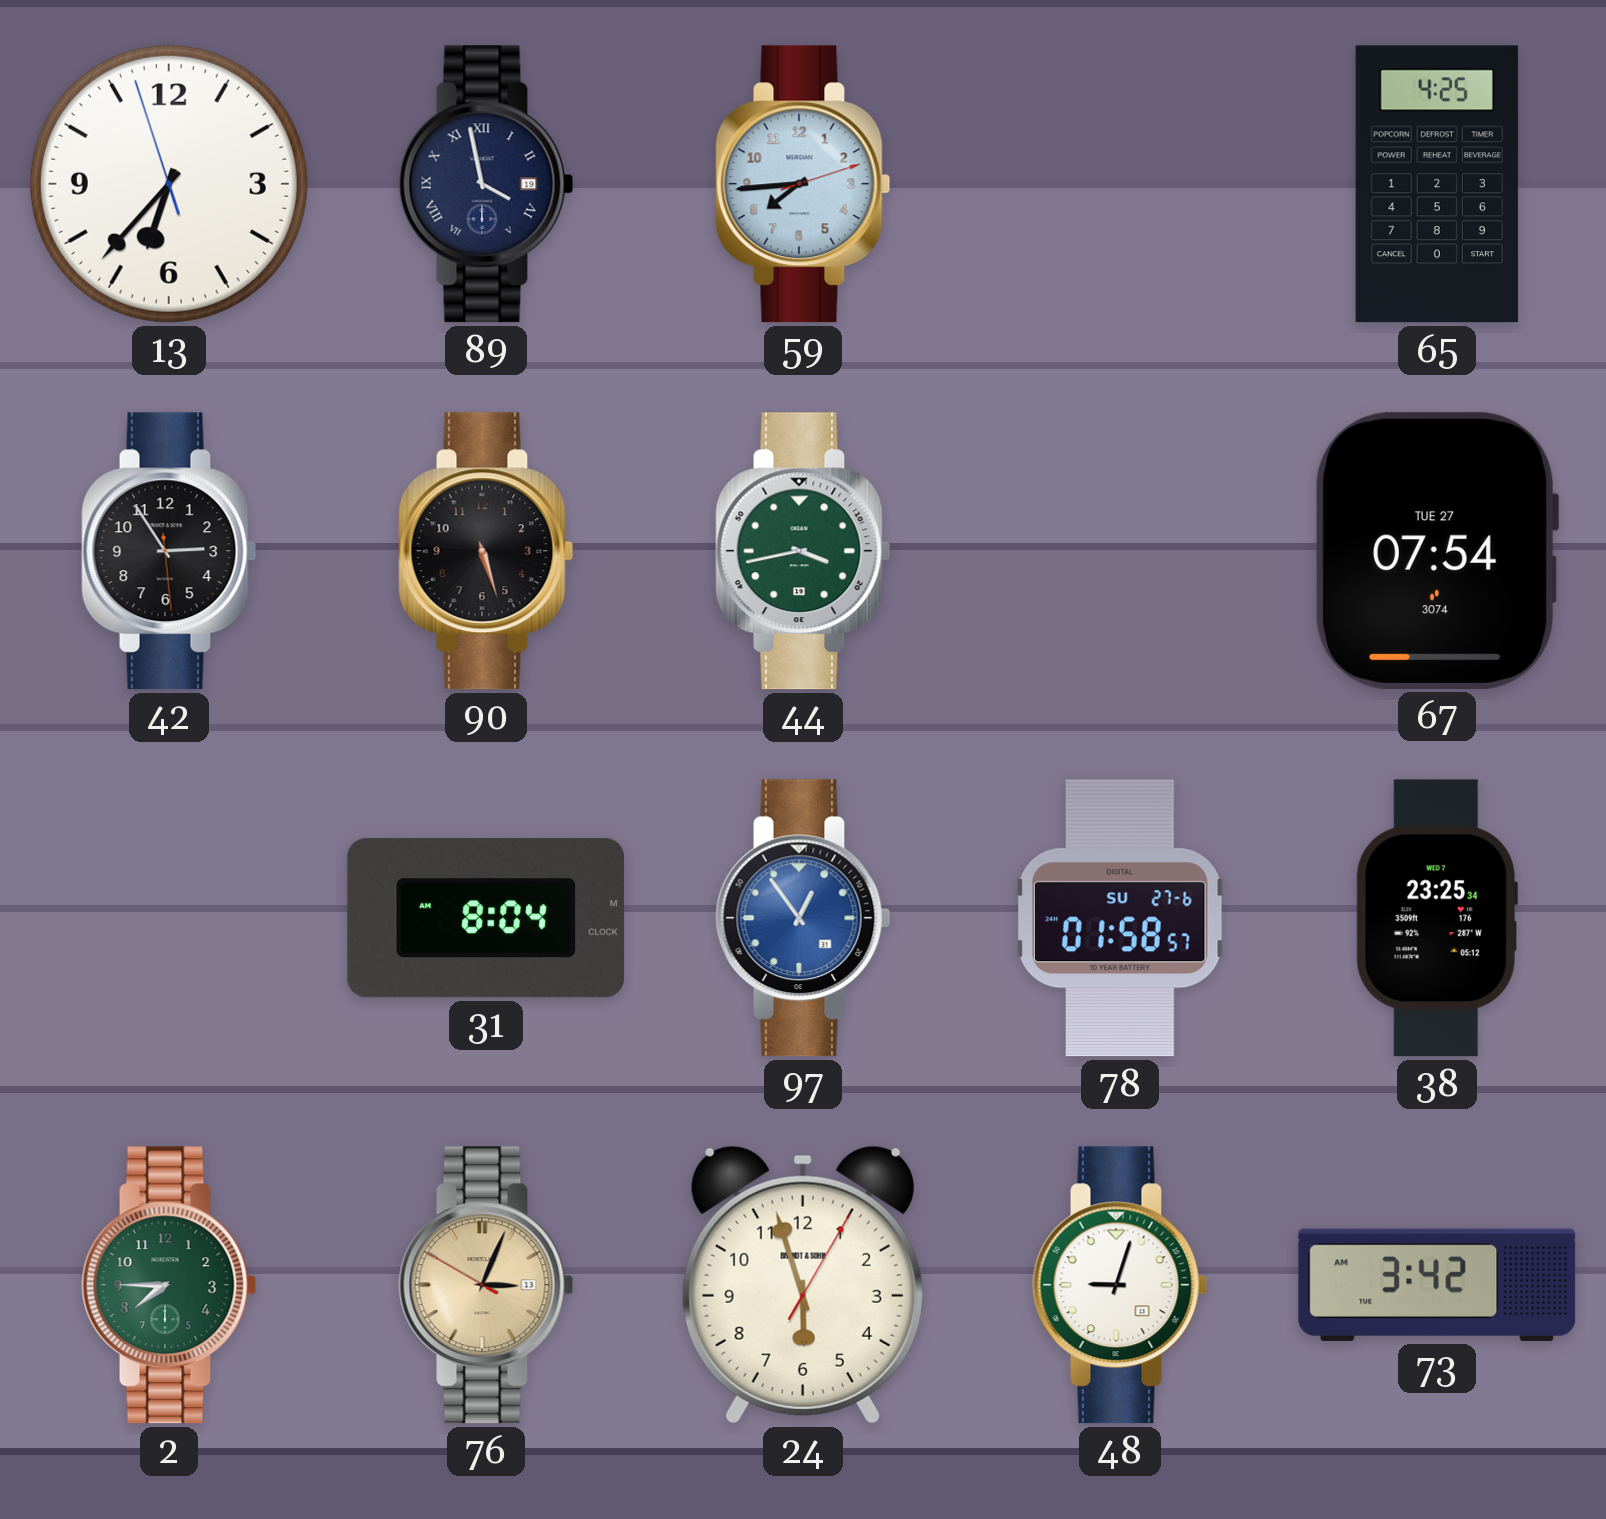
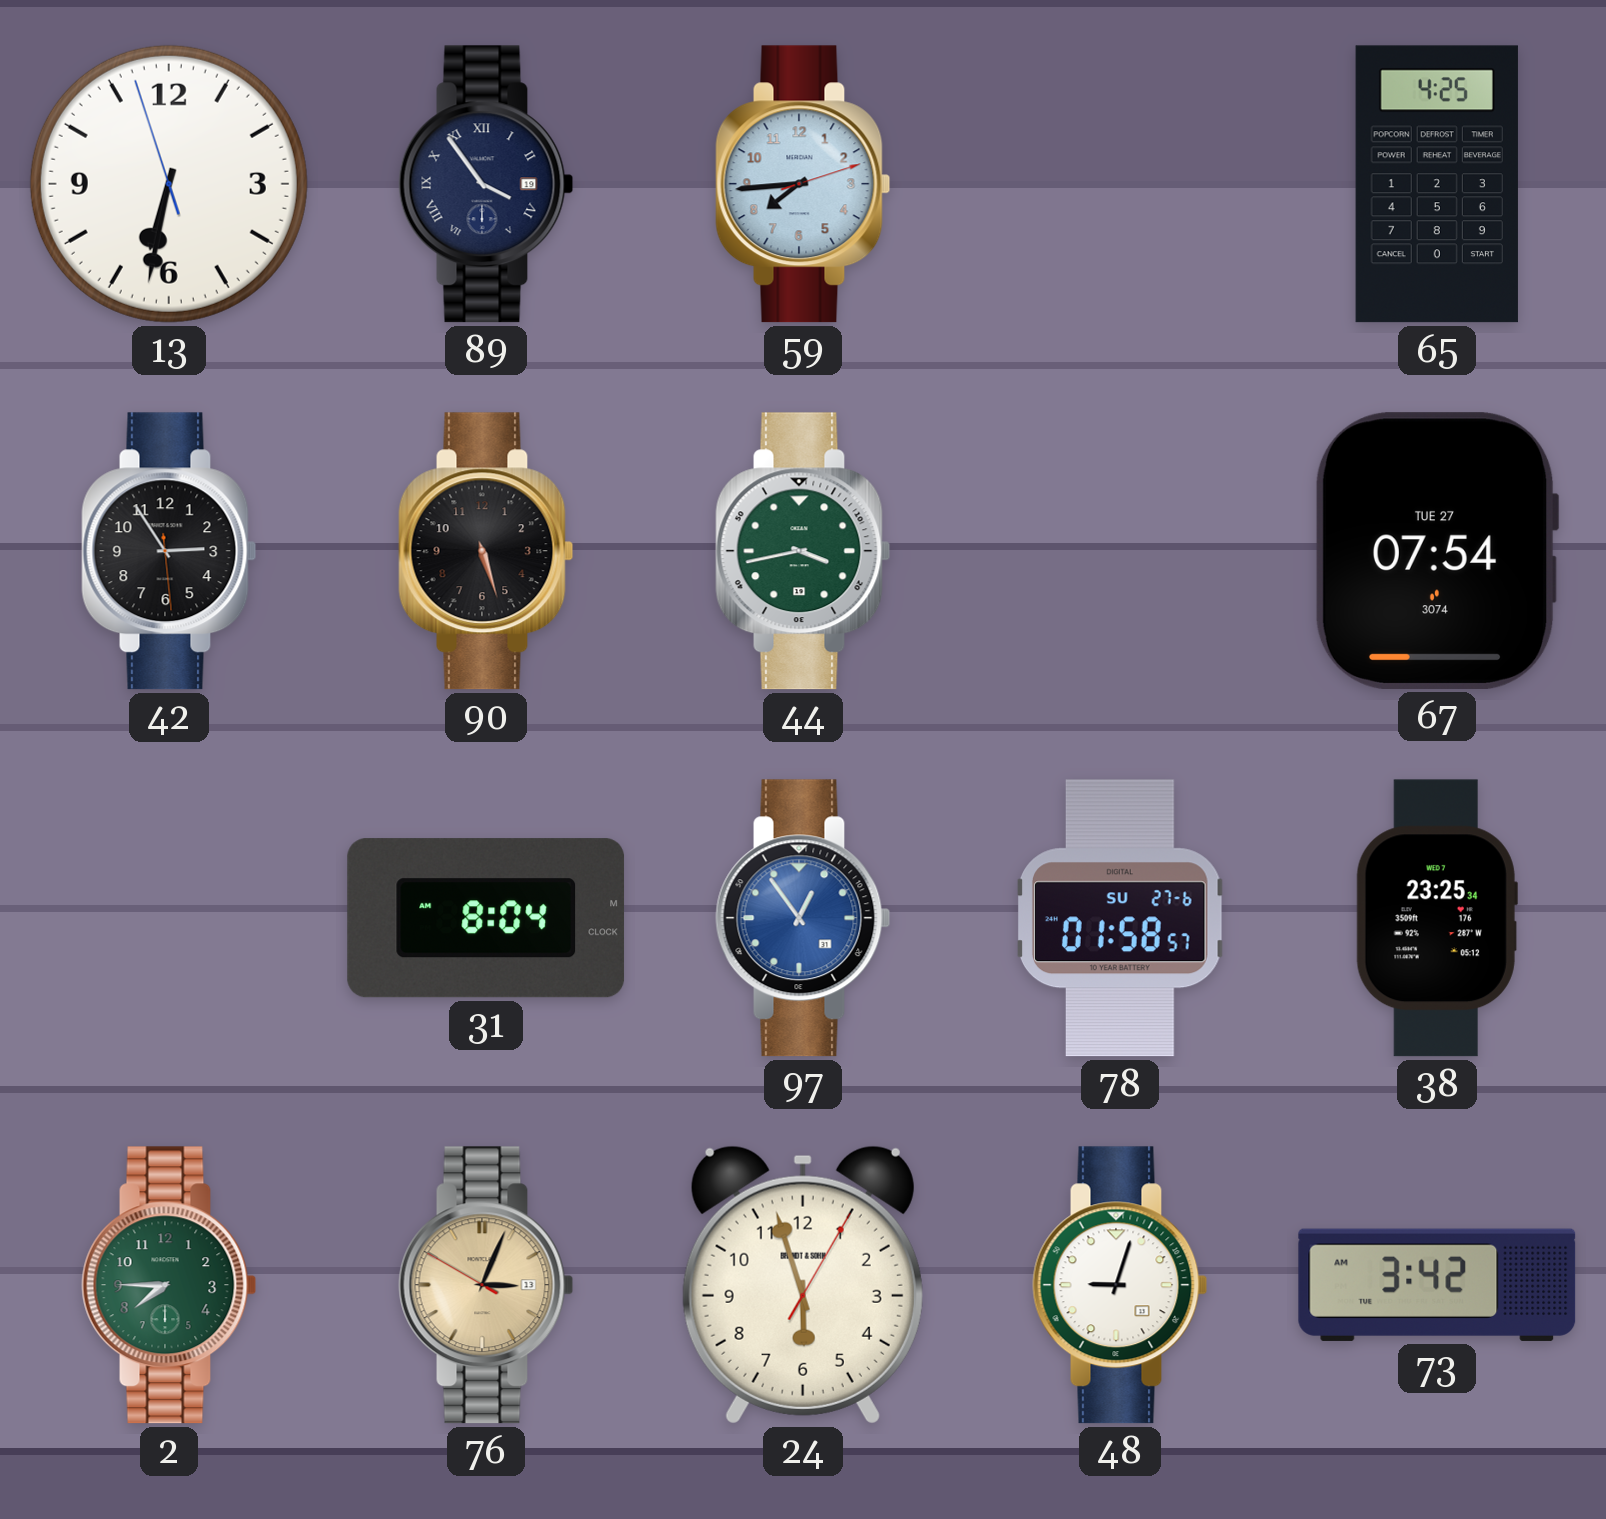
13: 6:36 -> 6:31 (169, 184)
89: 3:58 -> 3:54 (486, 184)
